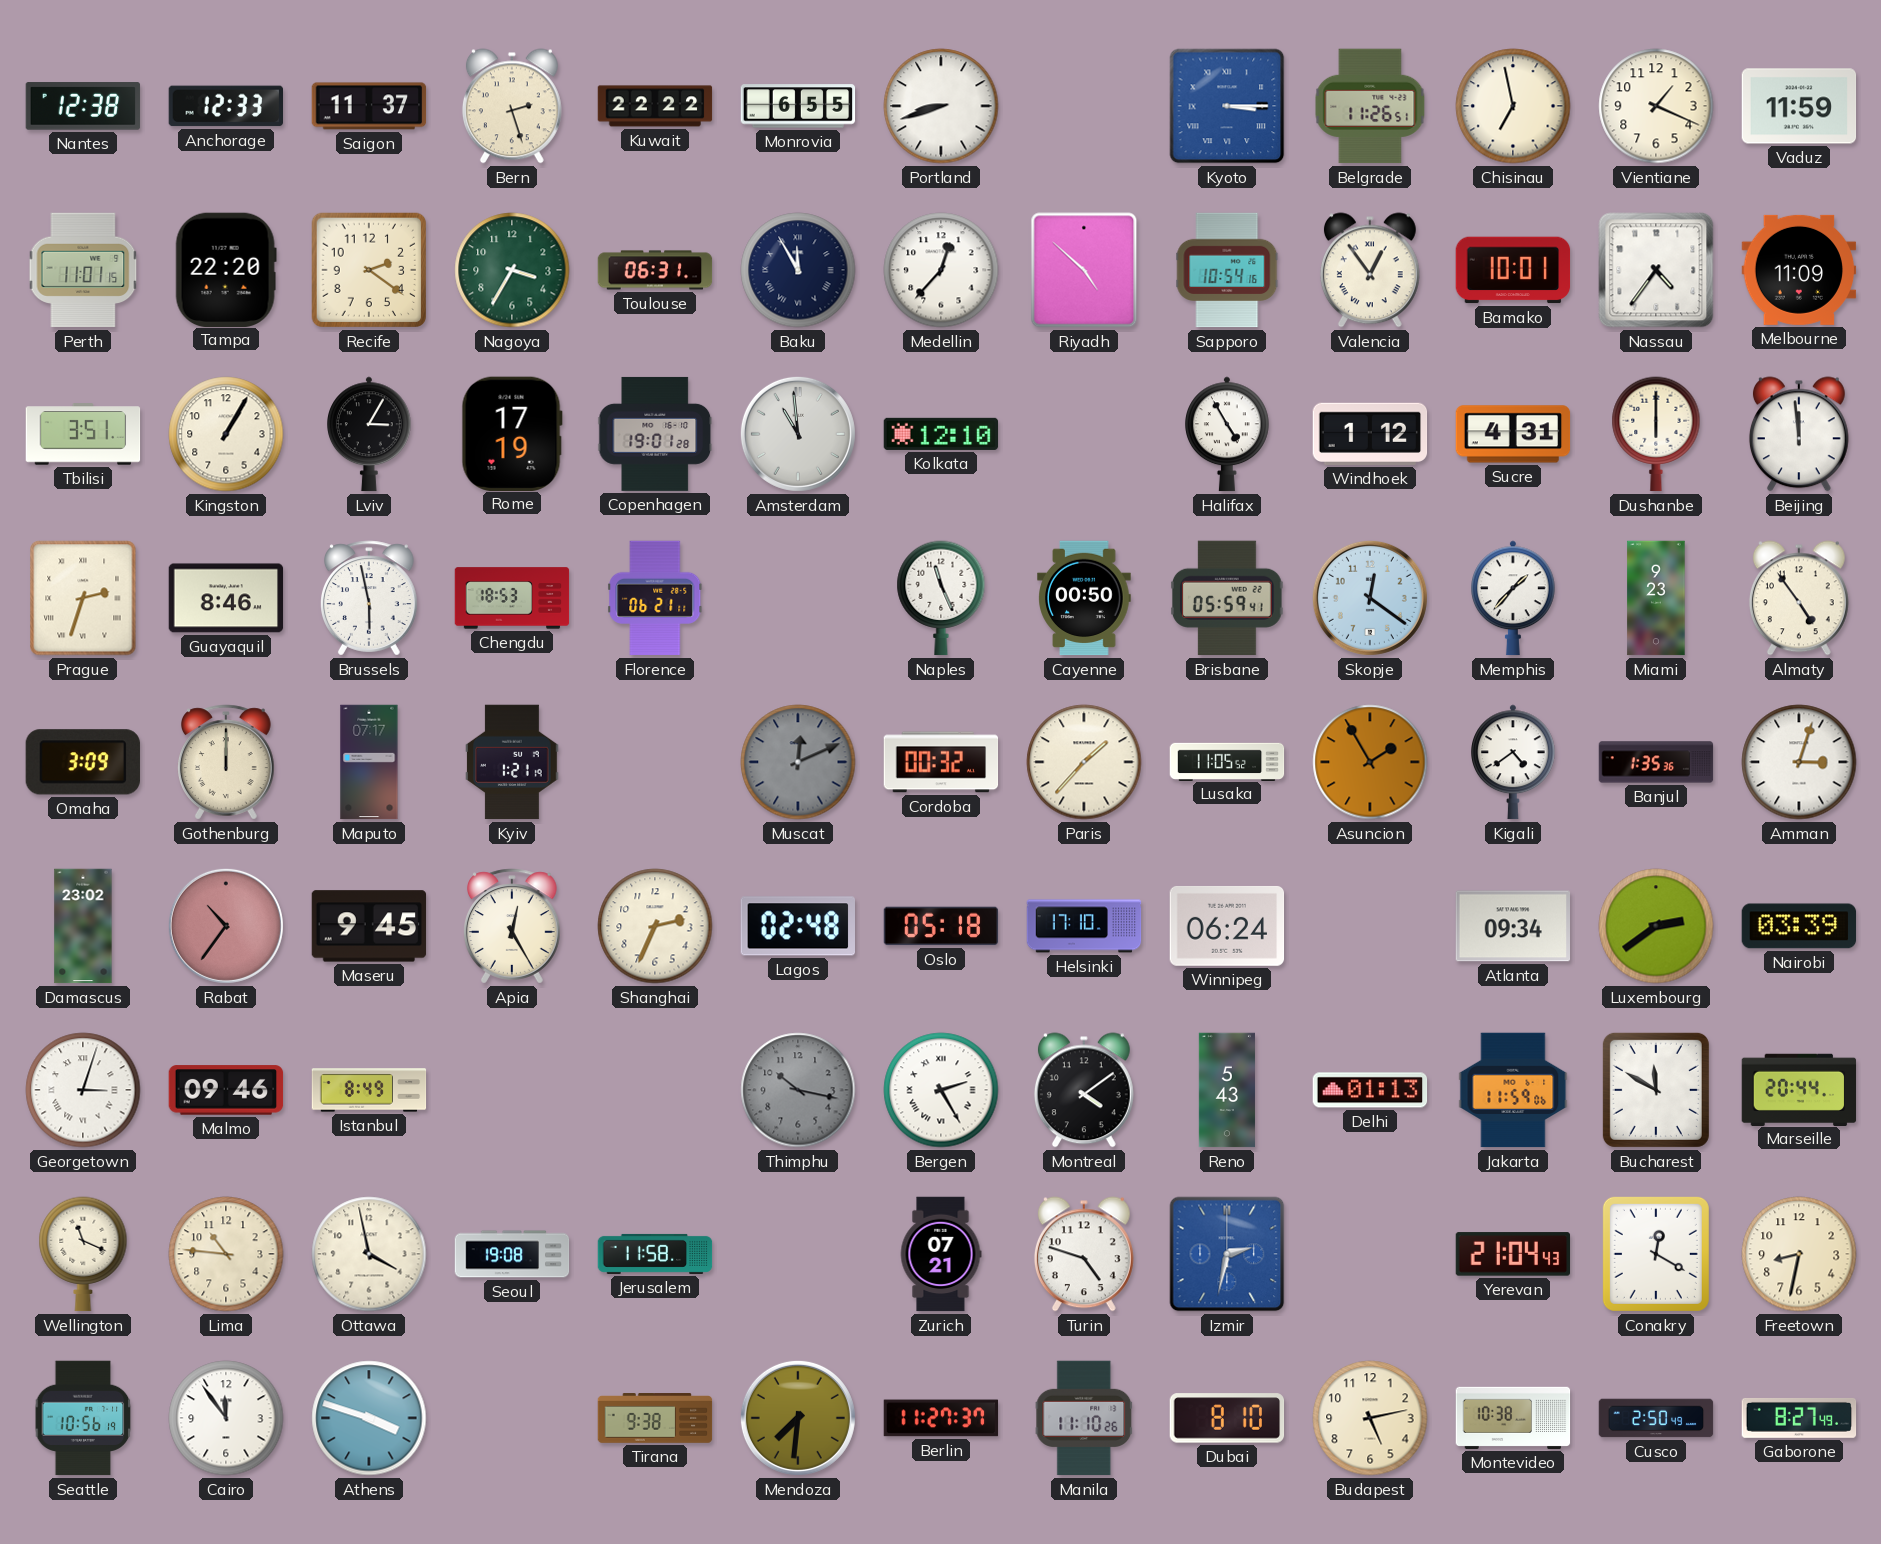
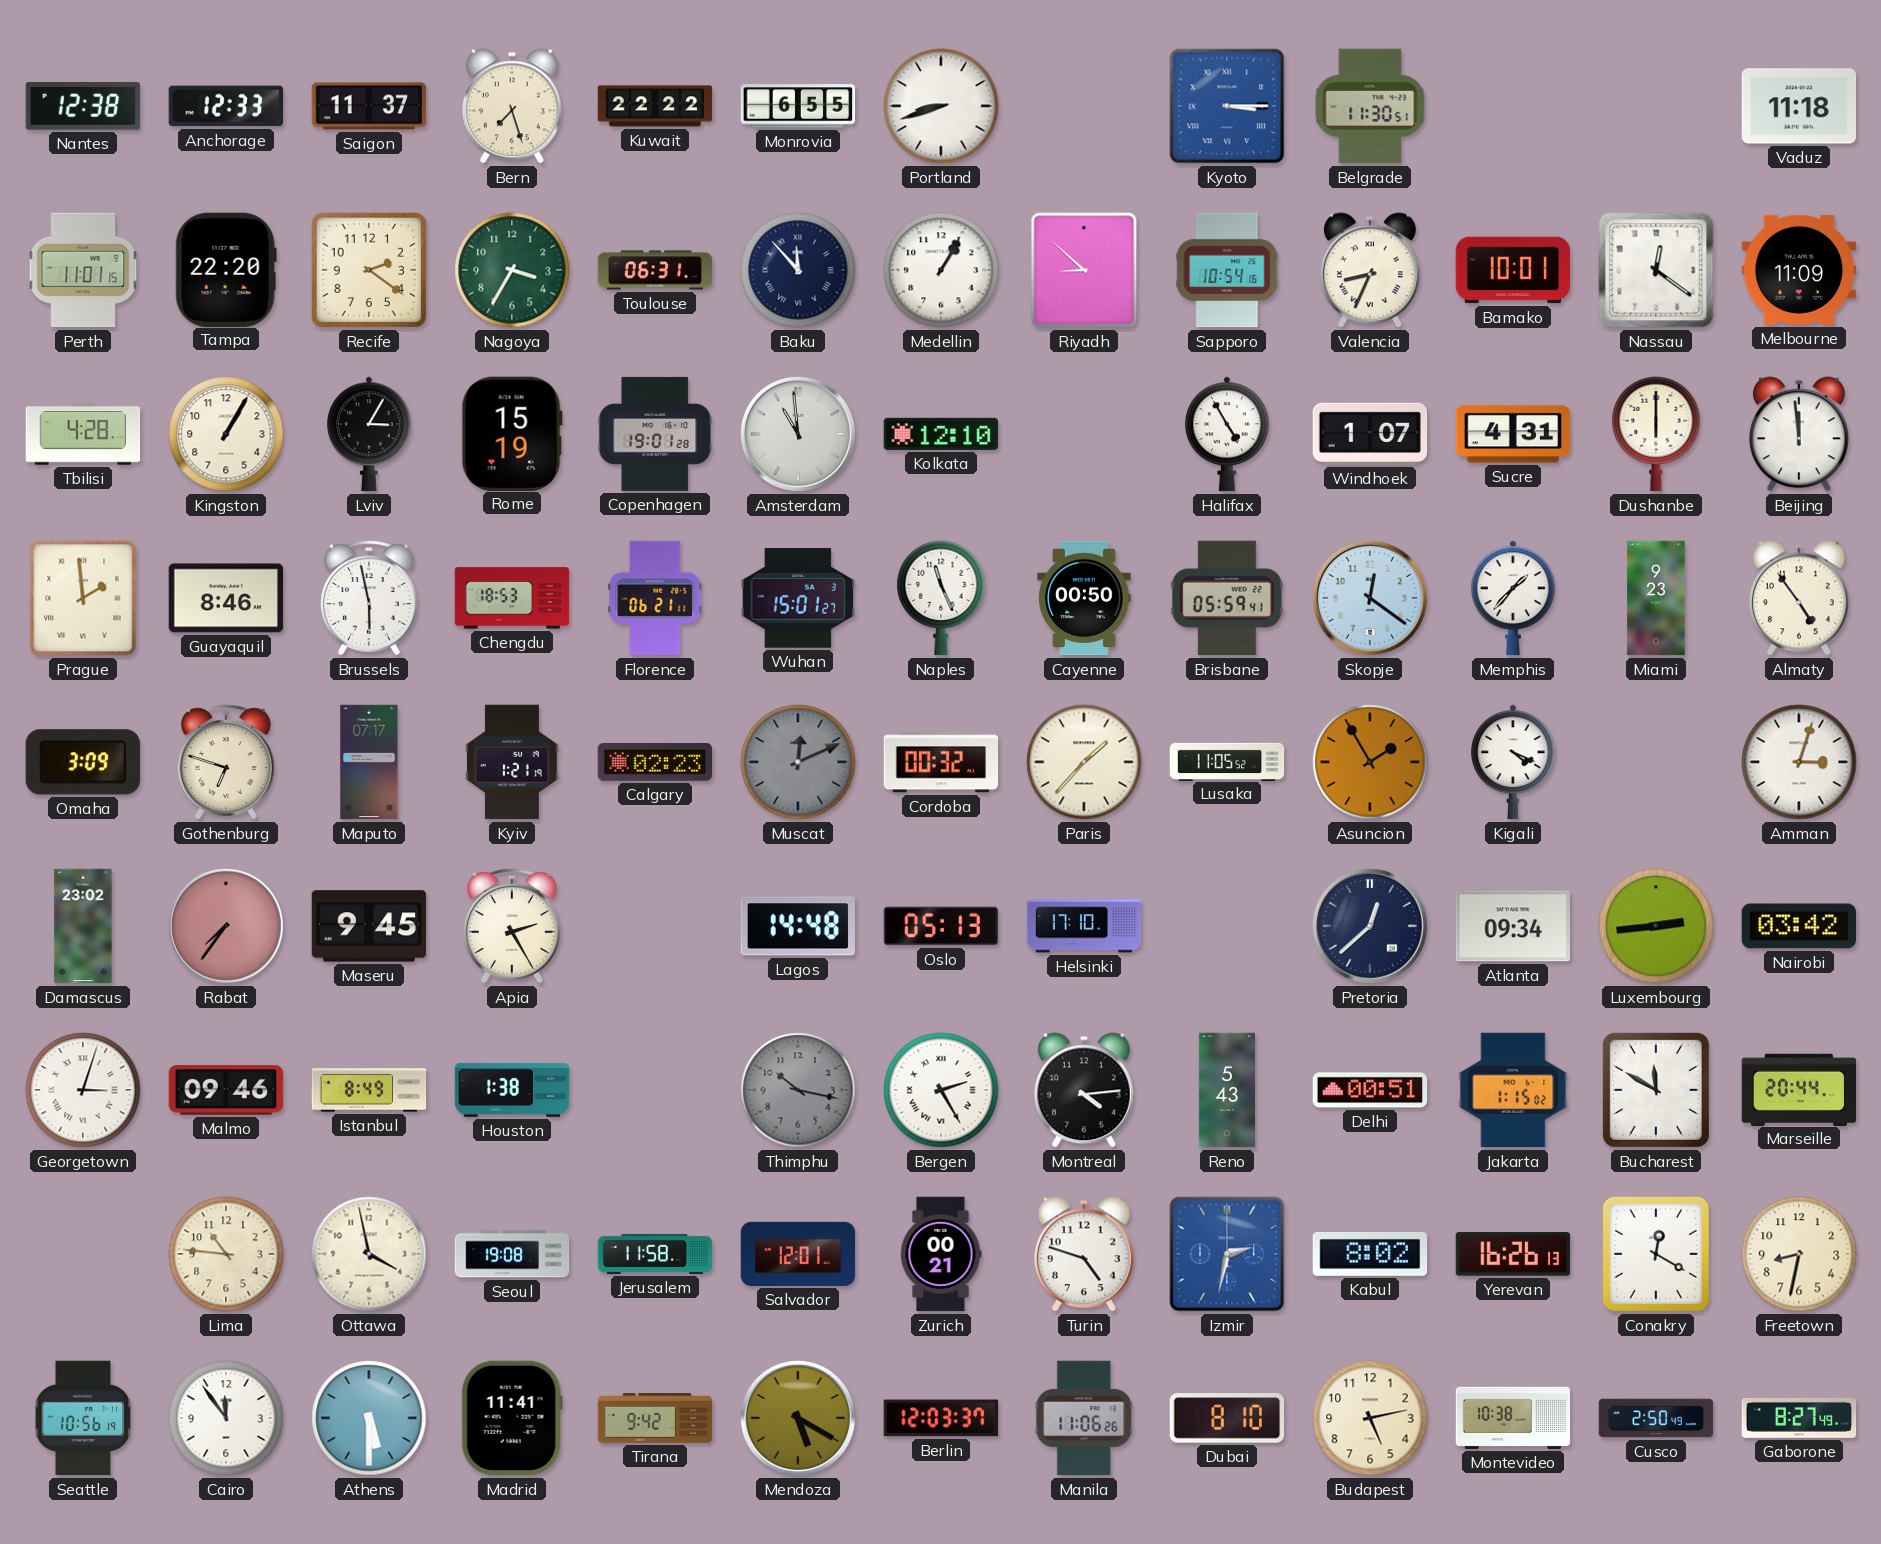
Bern: 2:27 -> 7:27 (512, 106)
Belgrade: 11:26 -> 11:30 (1370, 106)
Chisinau: 6:58 -> none (1513, 106)
Vientiane: 1:19 -> none (1656, 106)
Vaduz: 11:59 -> 11:18 (1799, 106)
Baku: 11:55 -> 11:53 (798, 270)
Medellin: 12:37 -> 1:05 (941, 270)
Riyadh: 4:52 -> 8:52 (1084, 270)
Valencia: 12:54 -> 8:34 (1370, 270)
Nassau: 4:36 -> 12:21 (1656, 270)
Tbilisi: 3:51 -> 4:28 (83, 434)
Rome: 17:19 -> 15:19 (512, 433)
Windhoek: 1:12 -> 1:07 (1370, 434)
Prague: 2:33 -> 1:59 (83, 598)
Wuhan: none -> 15:01 (798, 598)
Gothenburg: 12:00 -> 6:48 (227, 762)
Calgary: none -> 02:23 (655, 763)
Kigali: 4:39 -> 4:19 (1514, 762)
Banjul: 1:35 -> none (1656, 762)
Rabat: 10:36 -> 7:36 (226, 926)
Apia: 12:25 -> 2:25 (513, 926)
Shanghai: 2:34 -> none (655, 926)
Lagos: 02:48 -> 14:48 (797, 926)
Oslo: 05:18 -> 05:13 (941, 926)
Winnipeg: 06:24 -> none (1227, 926)
Pretoria: none -> 12:38 (1370, 926)
Luxembourg: 2:39 -> 2:44 (1656, 926)
Nairobi: 03:39 -> 03:42 (1799, 926)
Houston: none -> 1:38 (512, 1090)
Montreal: 4:09 -> 4:14 (1084, 1090)
Delhi: 01:13 -> 00:51 (1370, 1090)
Jakarta: 11:59 -> 1:15 (1513, 1090)
Wellington: 11:19 -> none (83, 1254)
Salvador: none -> 12:01 (798, 1254)
Zurich: 07:21 -> 00:21 (941, 1254)
Kabul: none -> 8:02 (1370, 1254)
Yerevan: 21:04 -> 16:26 (1513, 1254)
Athens: 3:48 -> 5:30 (369, 1418)
Madrid: none -> 11:41 (512, 1418)
Tirana: 9:38 -> 9:42 (655, 1418)
Mendoza: 7:31 -> 5:20 (798, 1418)
Berlin: 11:27 -> 12:03 (941, 1418)
Manila: 11:10 -> 11:06 (1084, 1418)
